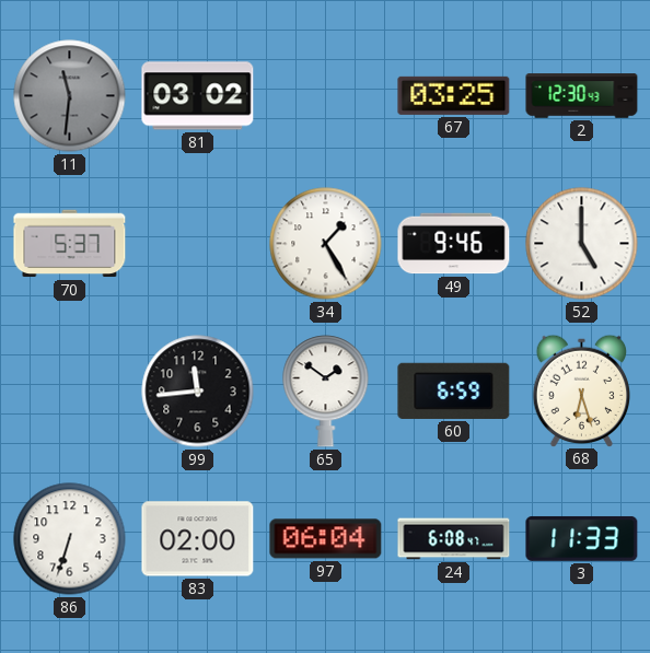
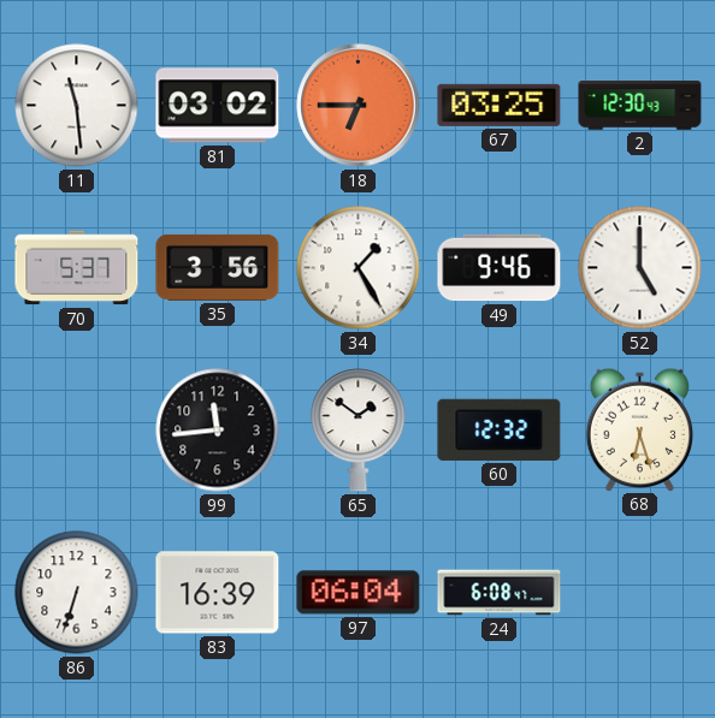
11: 11:31 -> 11:29 (77, 106)
11 dial: grey -> white (77, 106)
18: none -> 6:45 (359, 106)
35: none -> 3:56 (218, 267)
60: 6:59 -> 12:32 (500, 429)
83: 02:00 -> 16:39 (218, 593)
3: 11:33 -> none (582, 538)
